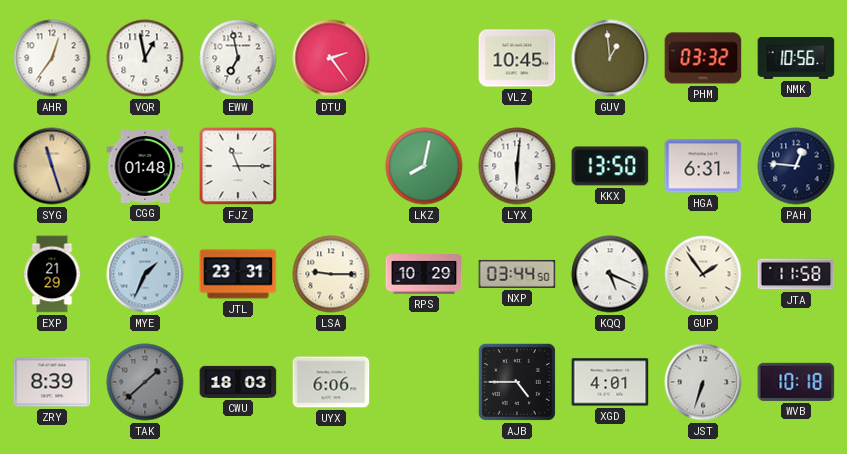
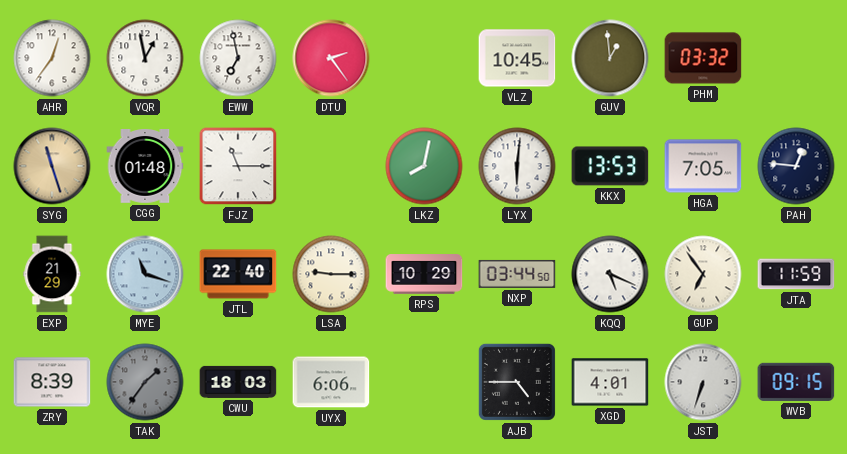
NMK: 10:56 -> none (796, 59)
KKX: 13:50 -> 13:53 (610, 166)
HGA: 6:31 -> 7:05 (703, 166)
MYE: 1:34 -> 11:18 (145, 274)
JTL: 23:31 -> 22:40 (238, 274)
GUP: 1:54 -> 6:54 (703, 274)
JTA: 11:58 -> 11:59 (796, 274)
TAK: 1:38 -> 1:36 (145, 382)
WVB: 10:18 -> 09:15 (796, 382)
